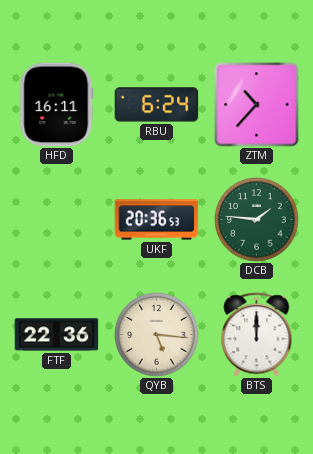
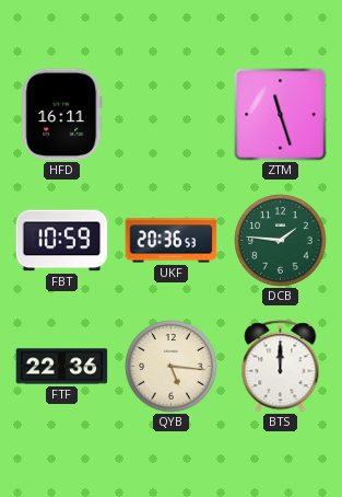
RBU: 6:24 -> none (157, 105)
ZTM: 10:37 -> 11:27 (281, 115)
FBT: none -> 10:59 (62, 241)
